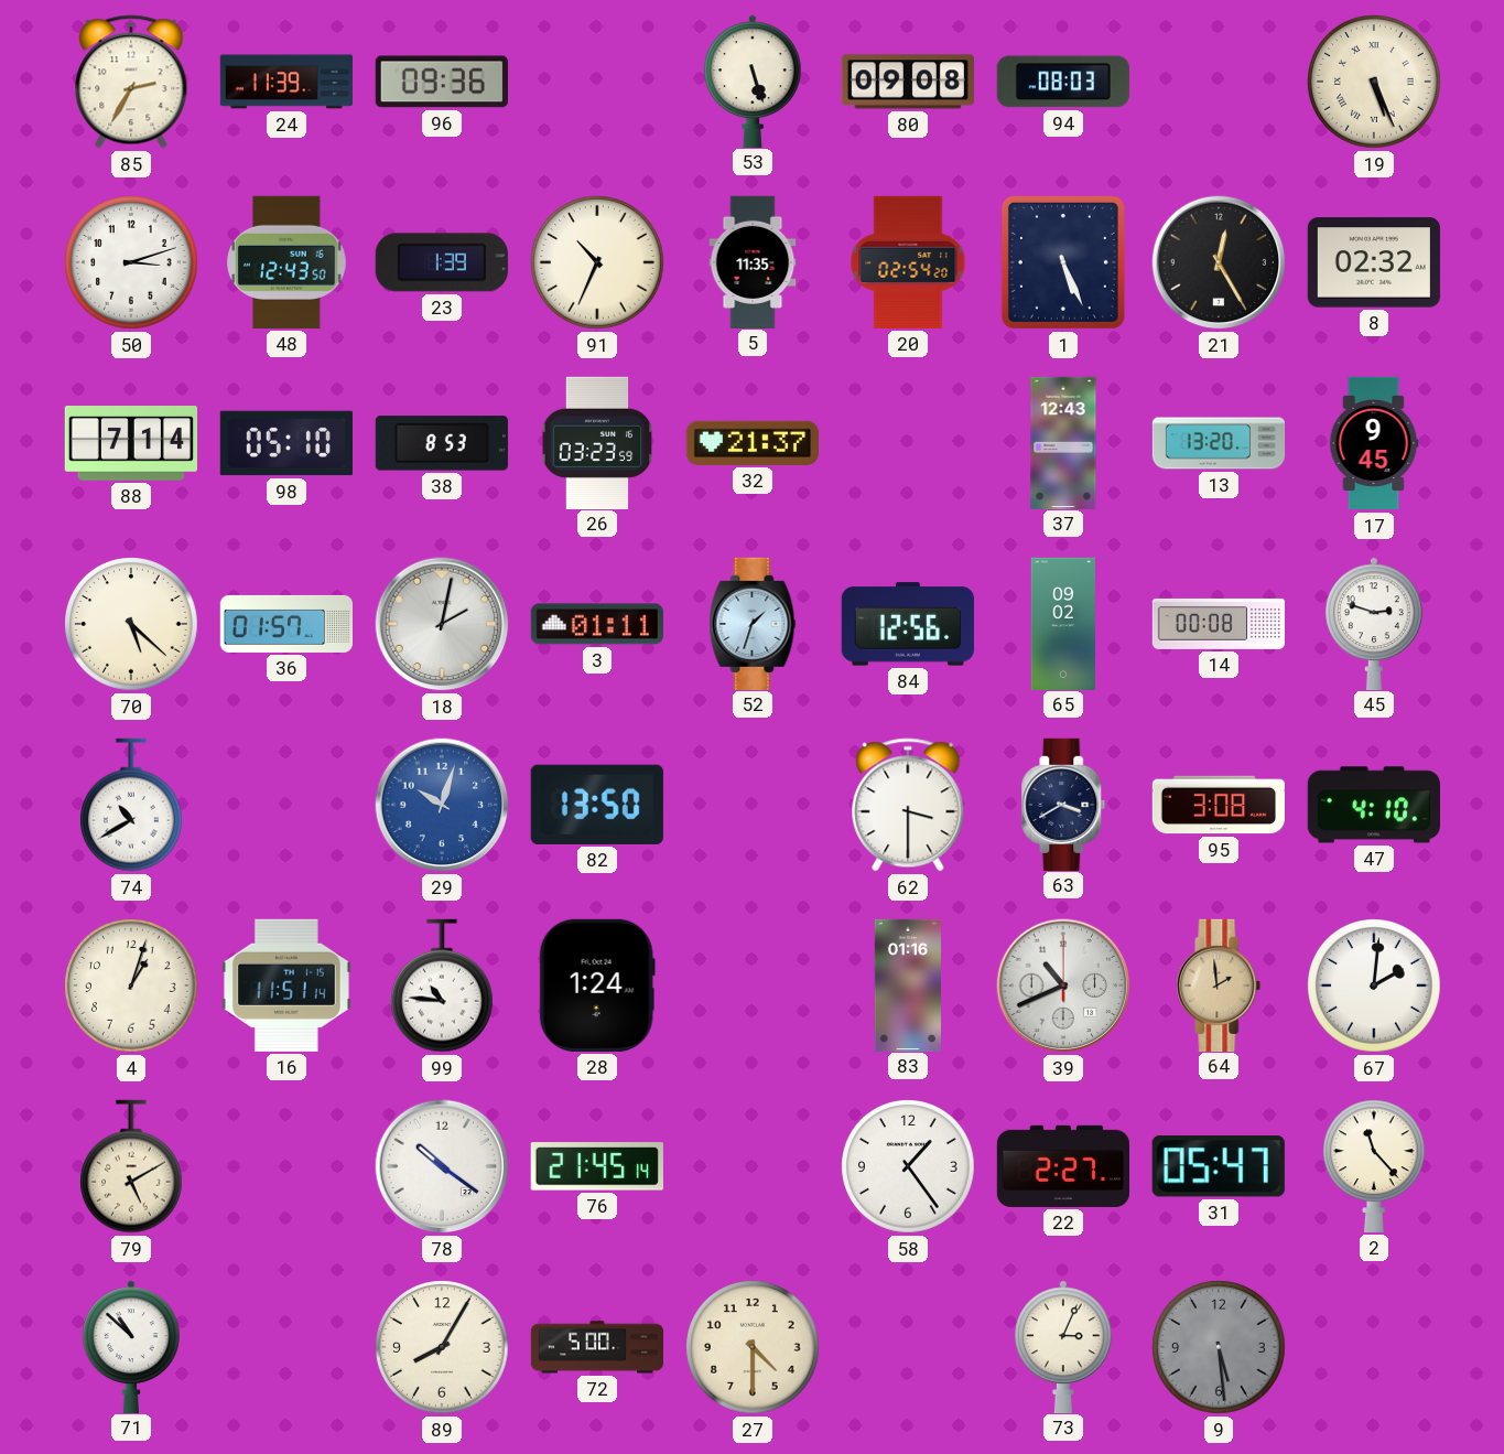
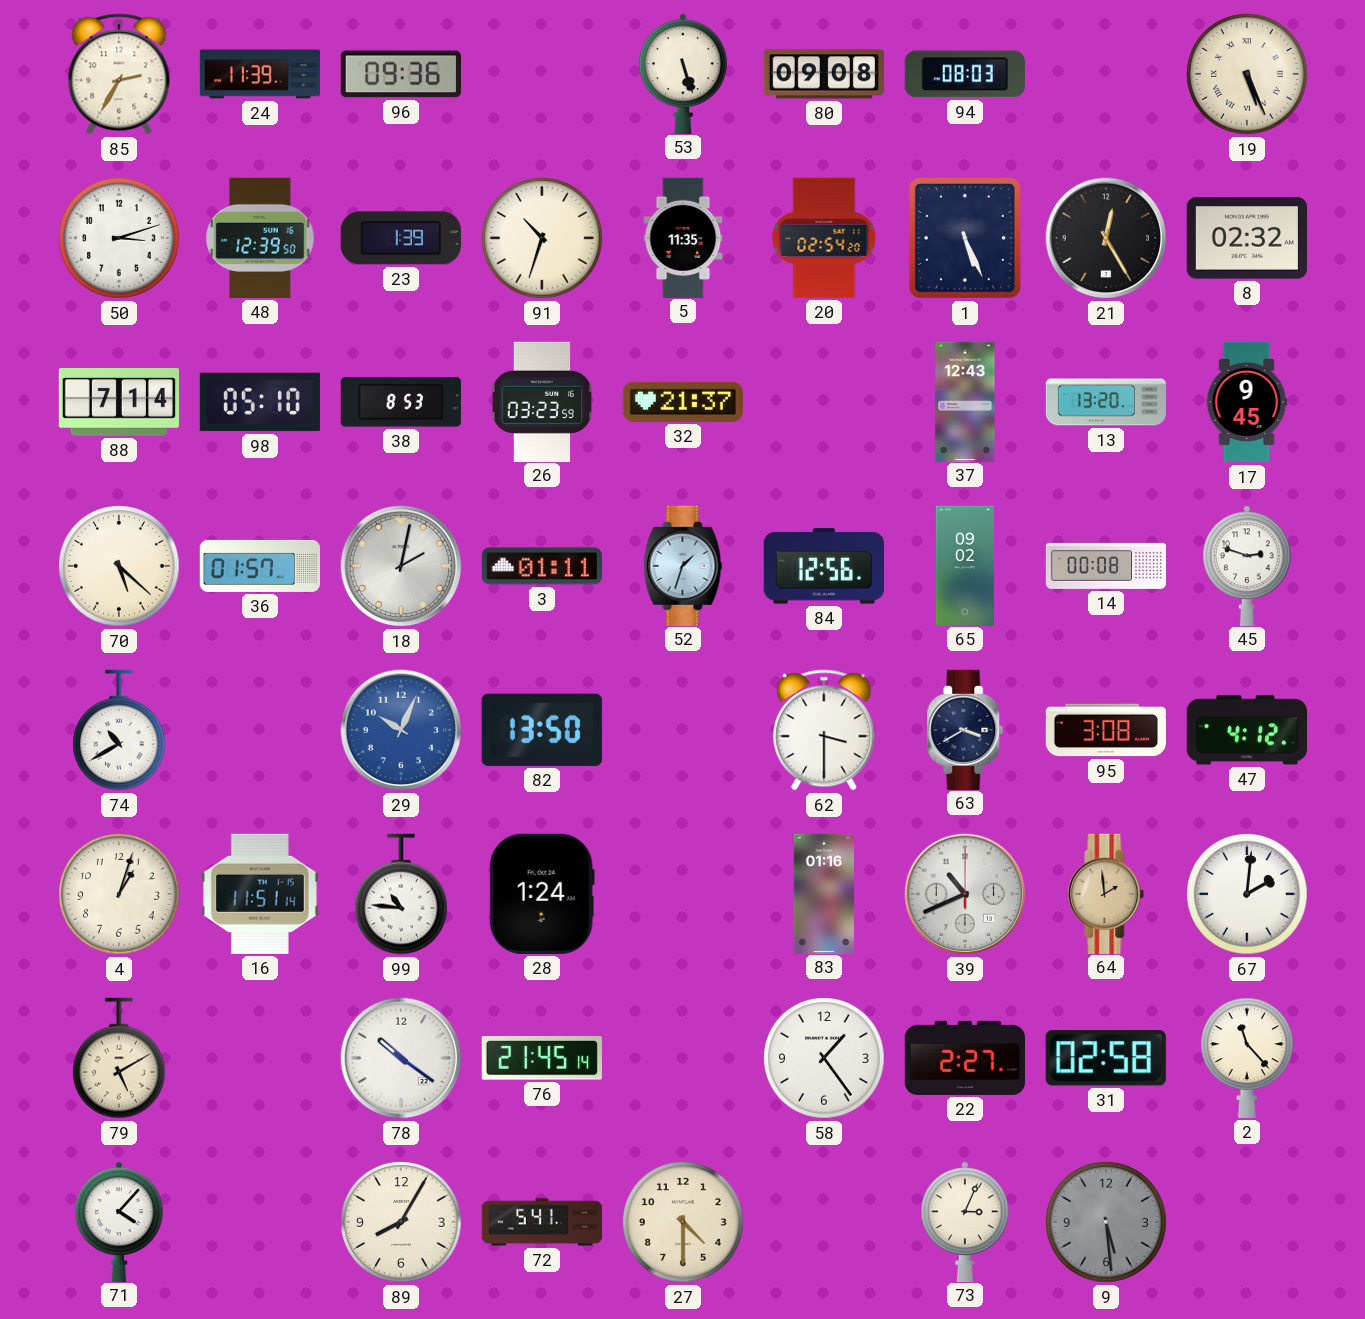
48: 12:43 -> 12:39 (260, 238)
91: 10:34 -> 10:33 (542, 238)
29: 10:03 -> 10:04 (401, 730)
47: 4:10 -> 4:12 (1247, 730)
31: 05:47 -> 02:58 (1106, 1058)
71: 10:52 -> 4:07 (119, 1221)
72: 5:00 -> 5:41 (542, 1222)
